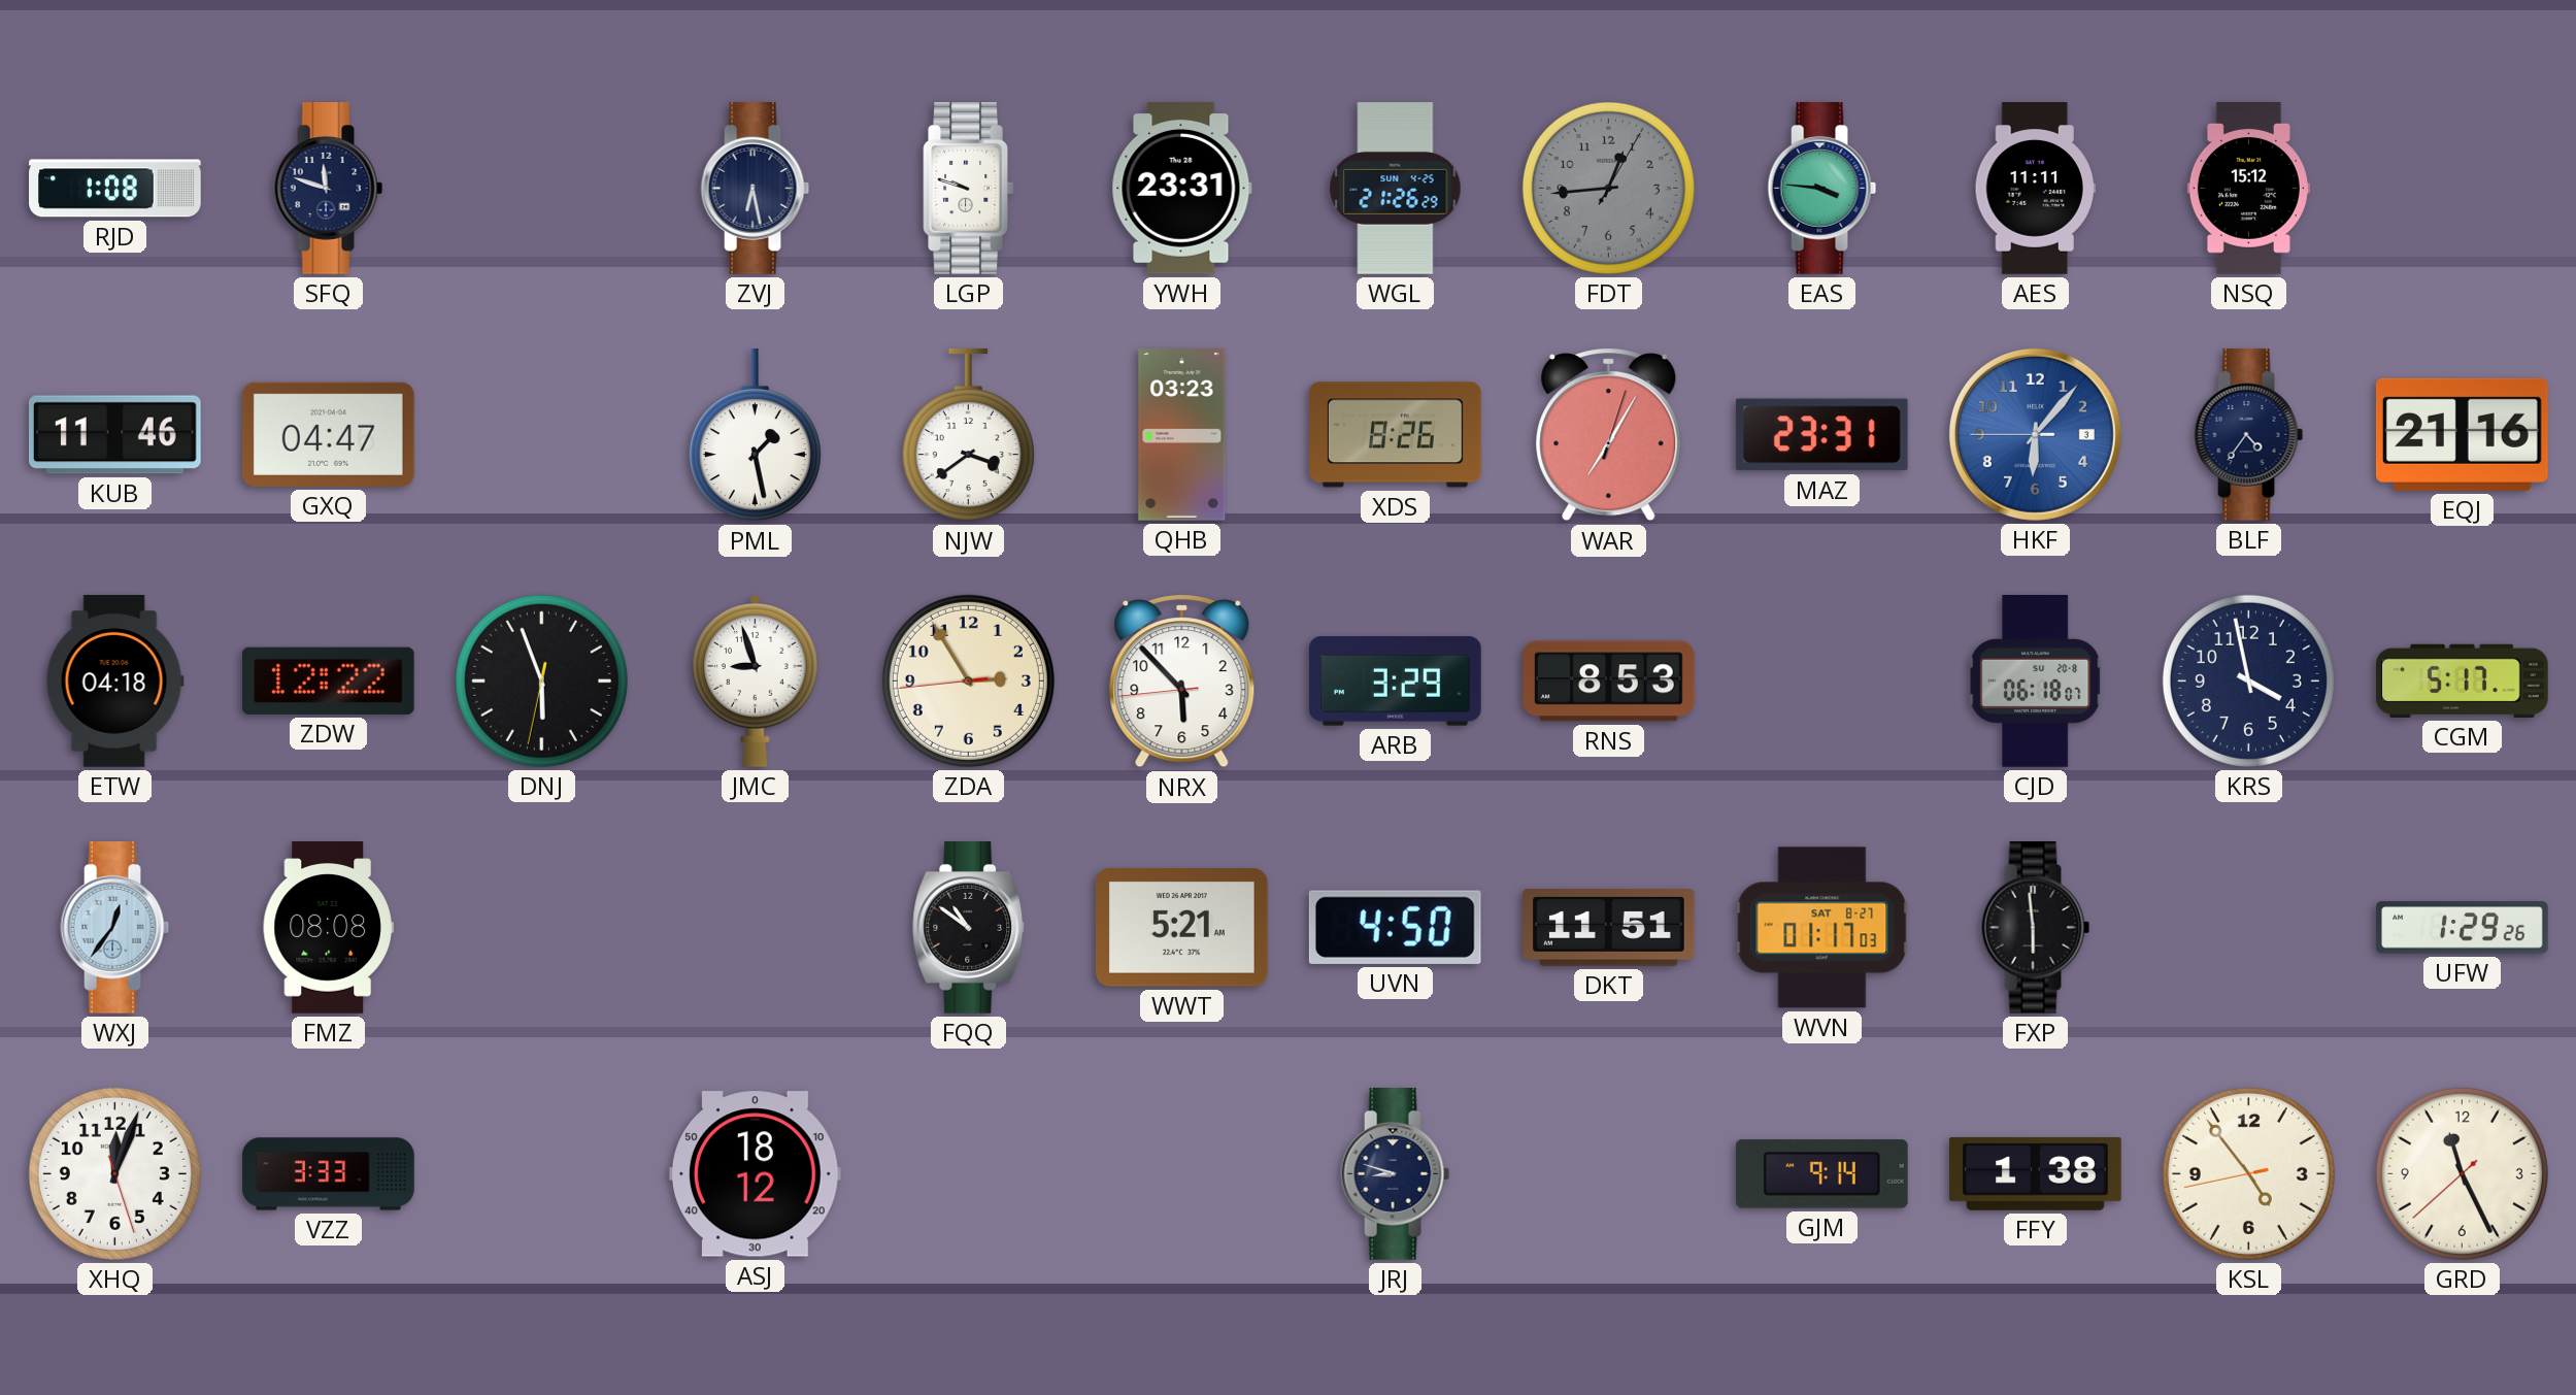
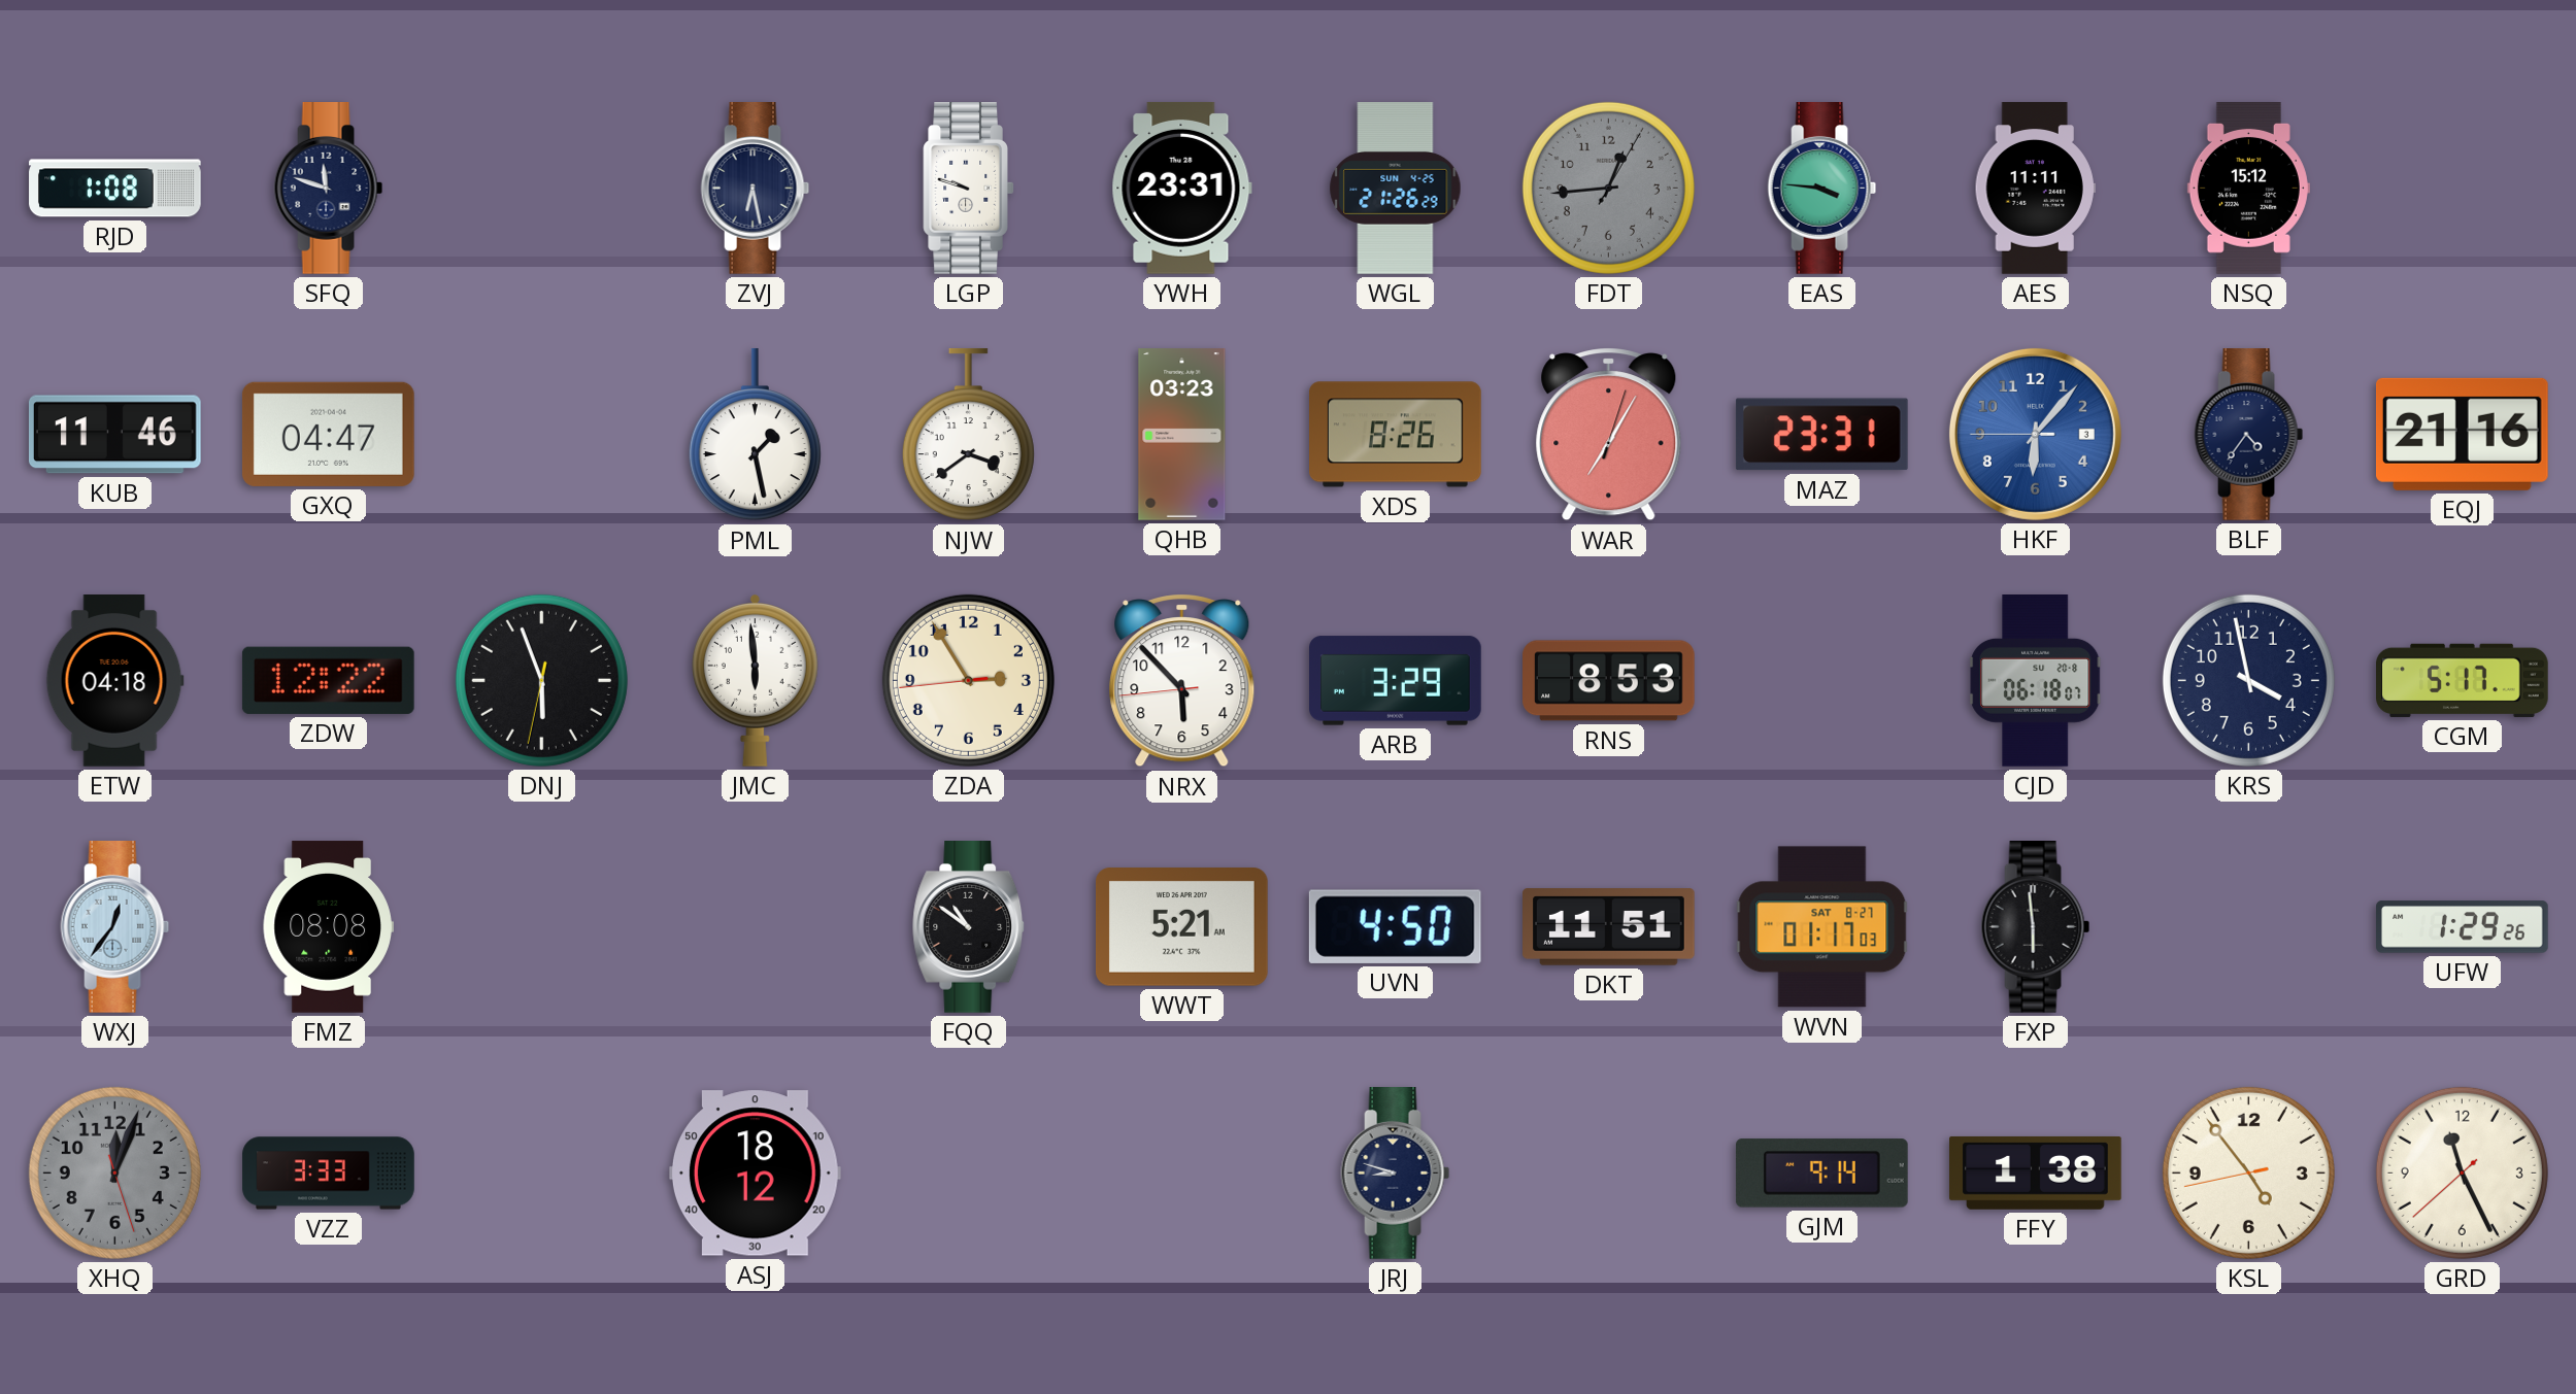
JMC: 8:57 -> 5:59 (755, 681)
XHQ dial: white -> grey (114, 1172)
